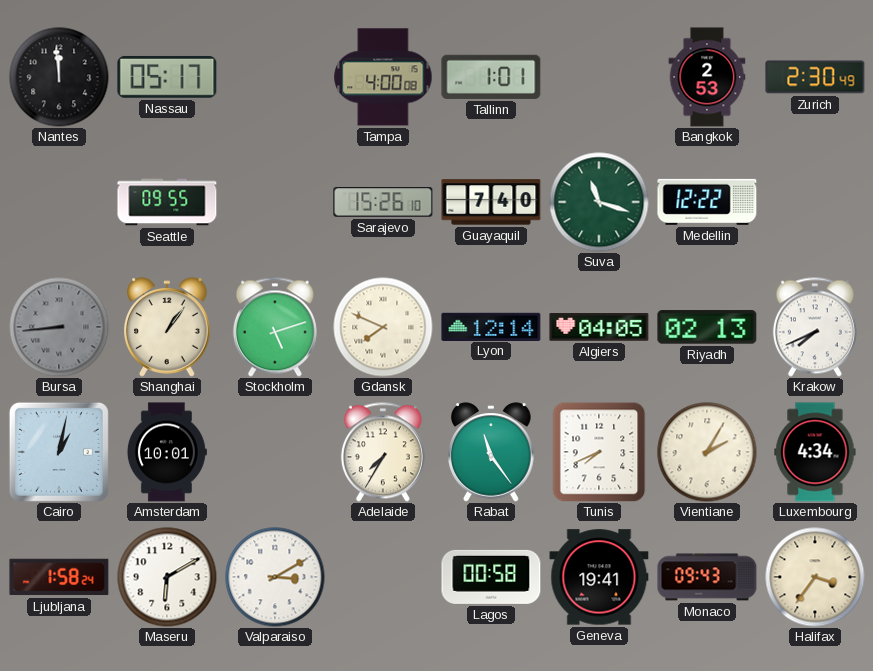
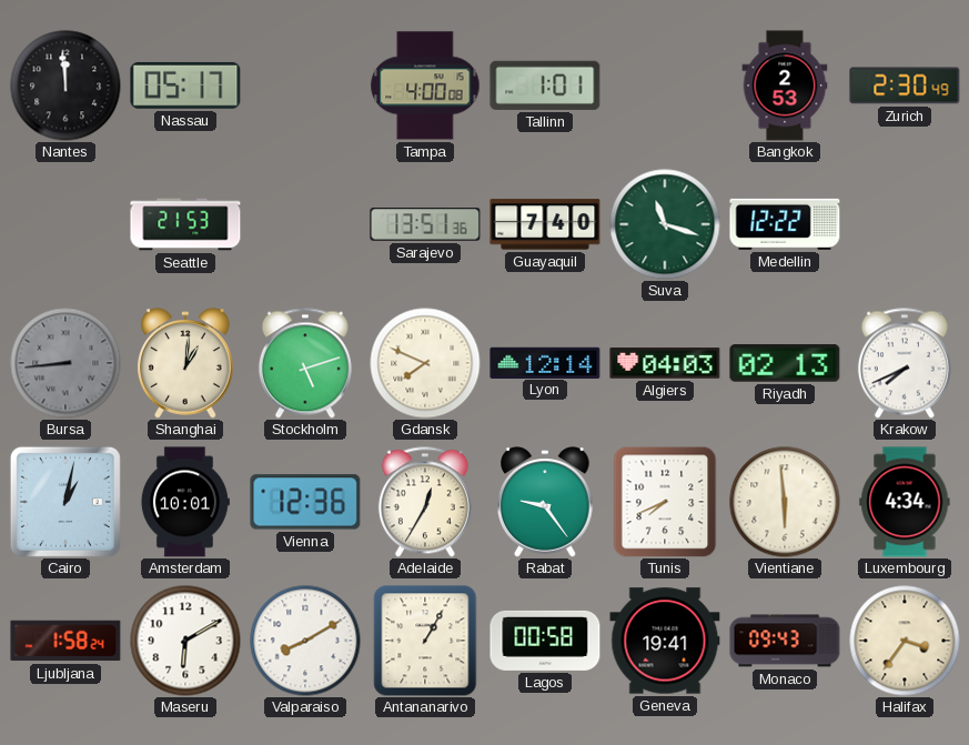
Seattle: 09:55 -> 21:53 (185, 224)
Sarajevo: 15:26 -> 13:51 (425, 224)
Shanghai: 1:06 -> 1:01 (185, 363)
Algiers: 04:05 -> 04:03 (665, 363)
Vienna: none -> 12:36 (305, 502)
Adelaide: 7:35 -> 12:35 (425, 502)
Rabat: 11:24 -> 9:24 (545, 502)
Vientiane: 2:05 -> 5:59 (785, 502)
Valparaiso: 3:10 -> 8:10 (305, 641)
Antananarivo: none -> 1:05 (425, 641)
